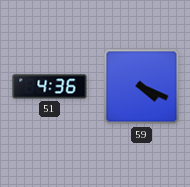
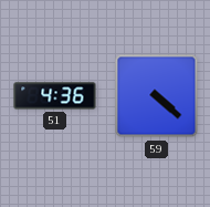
59: 4:19 -> 4:22 (157, 96)
